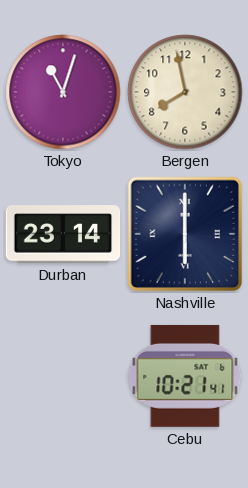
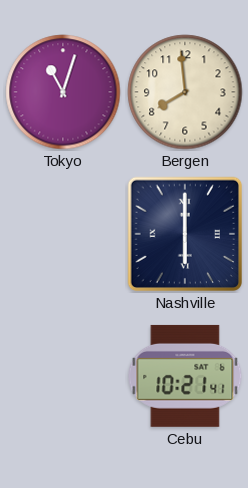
Bergen: 7:58 -> 7:59 (185, 92)
Durban: 23:14 -> none (63, 234)
